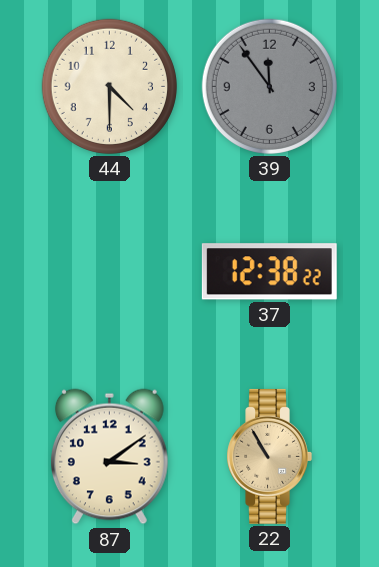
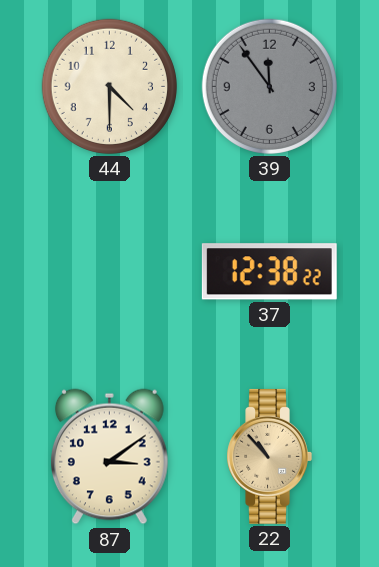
22: 10:55 -> 10:53 (269, 456)
